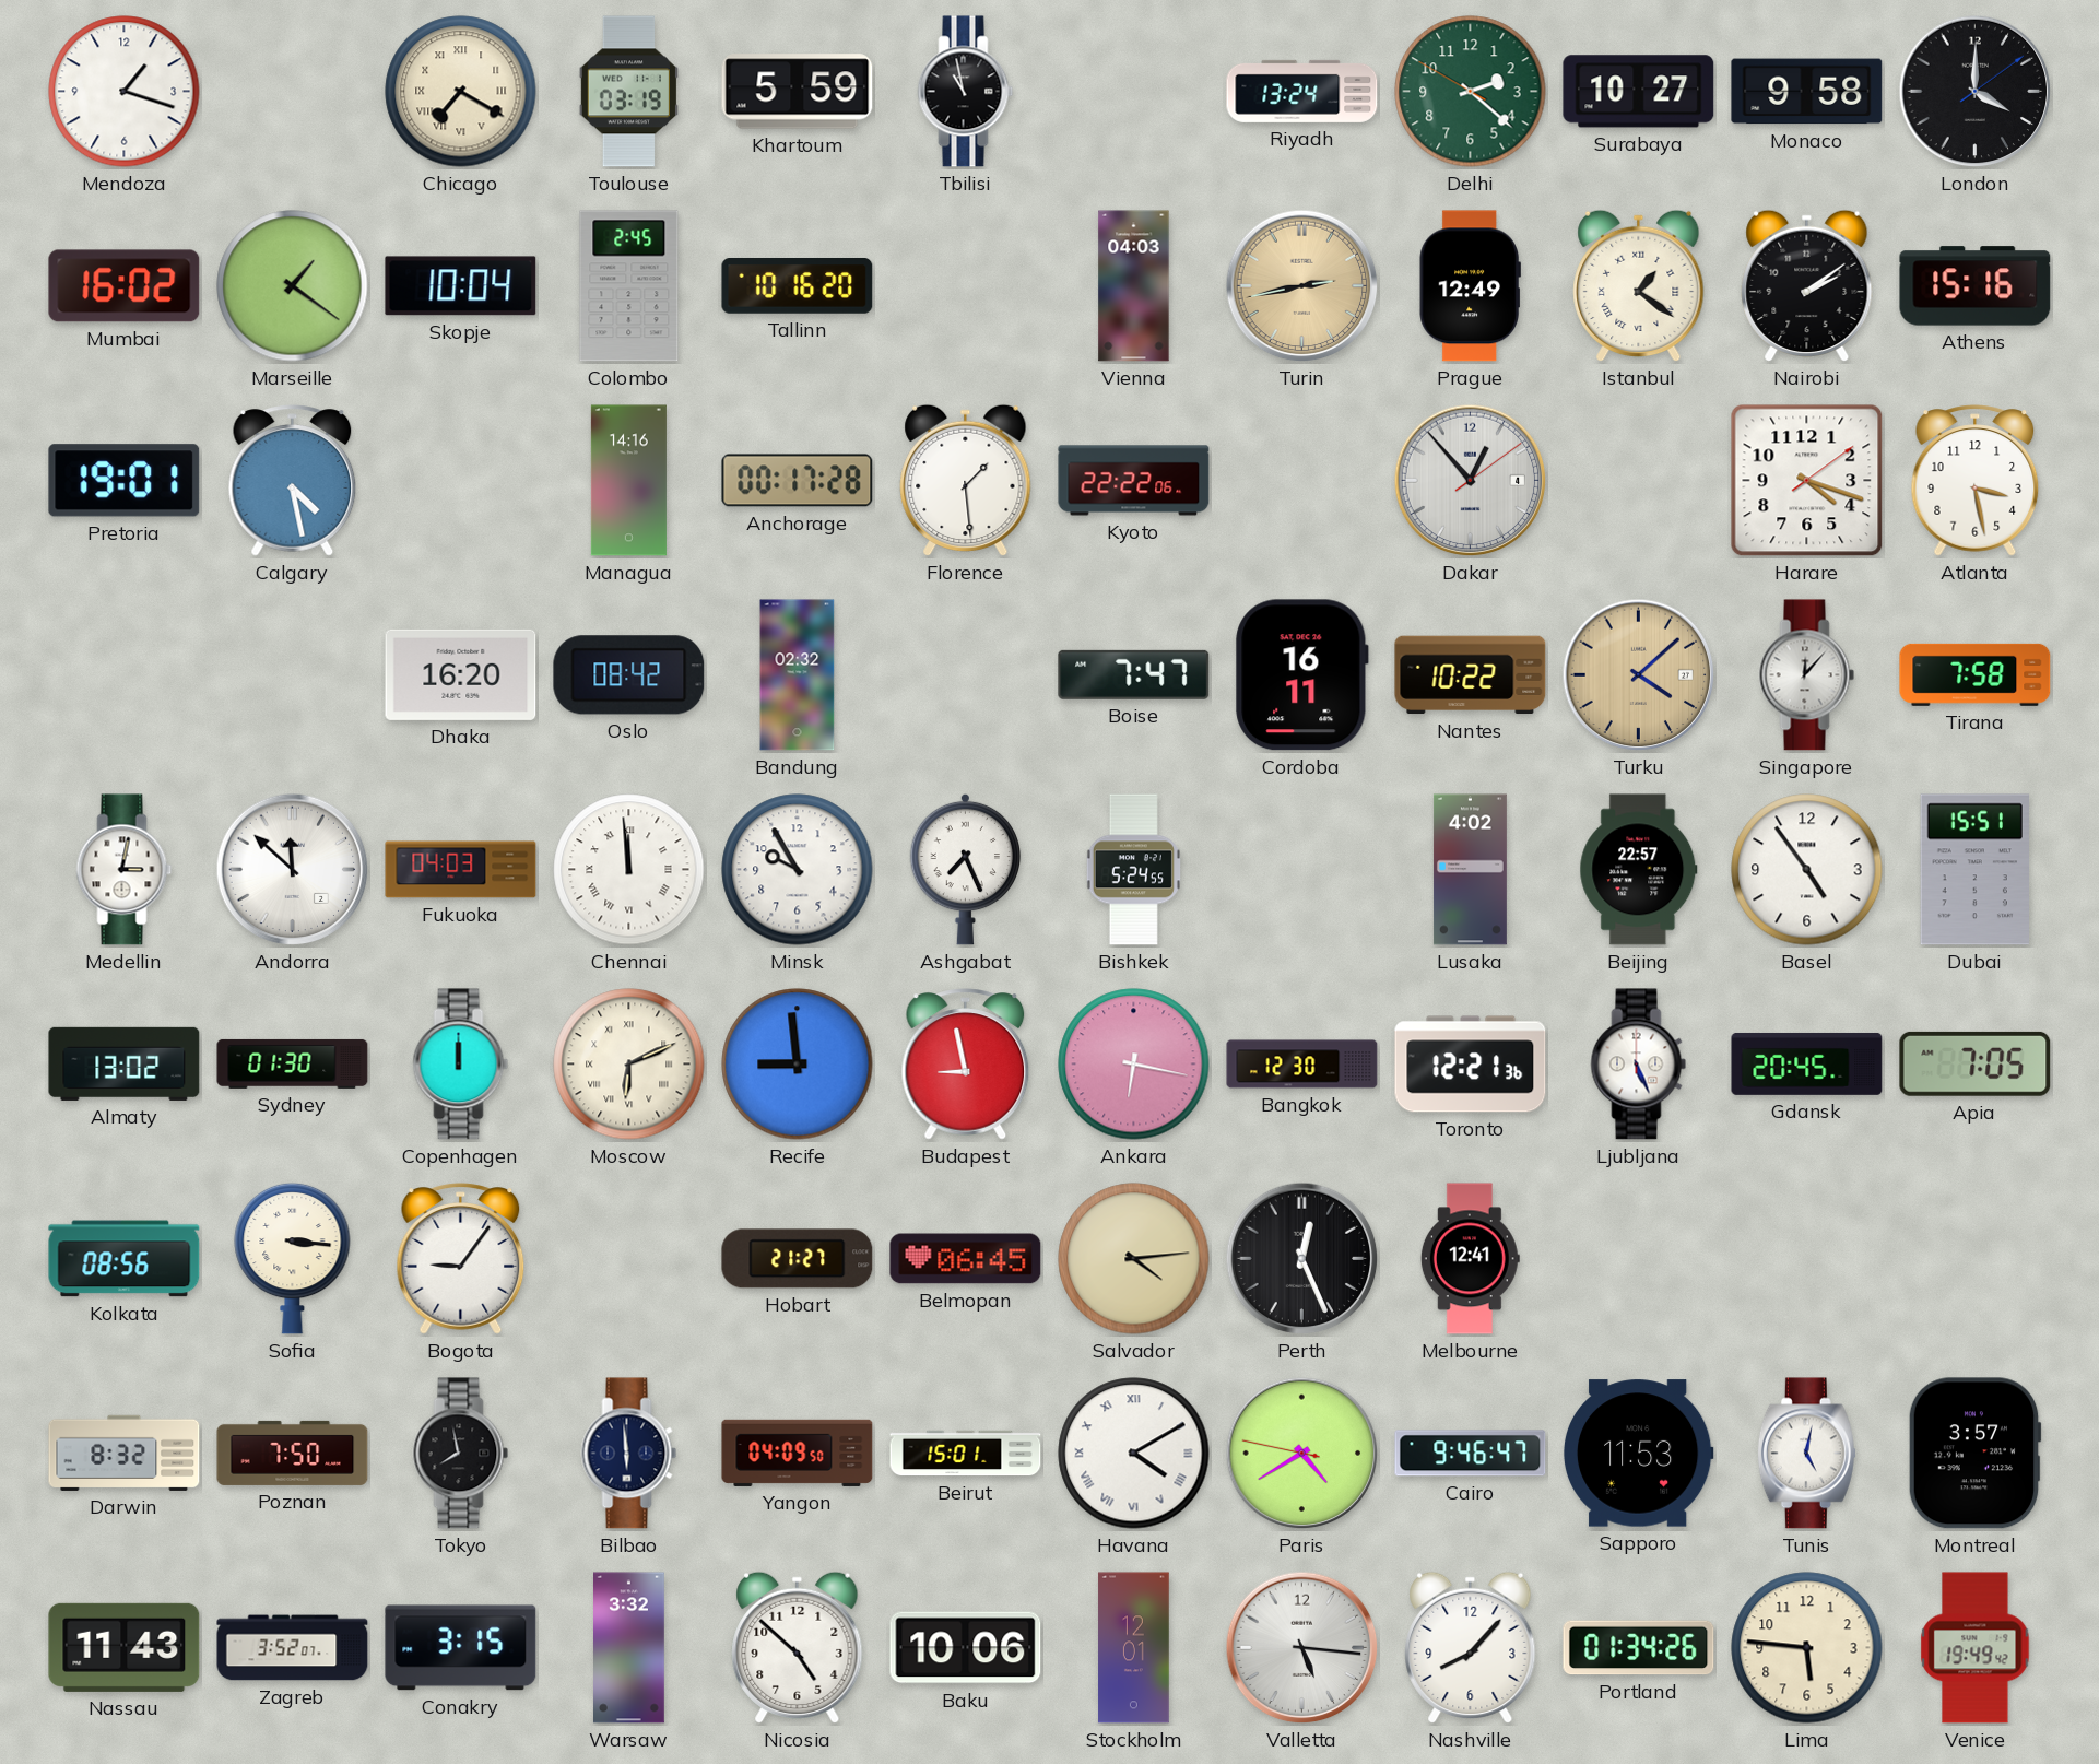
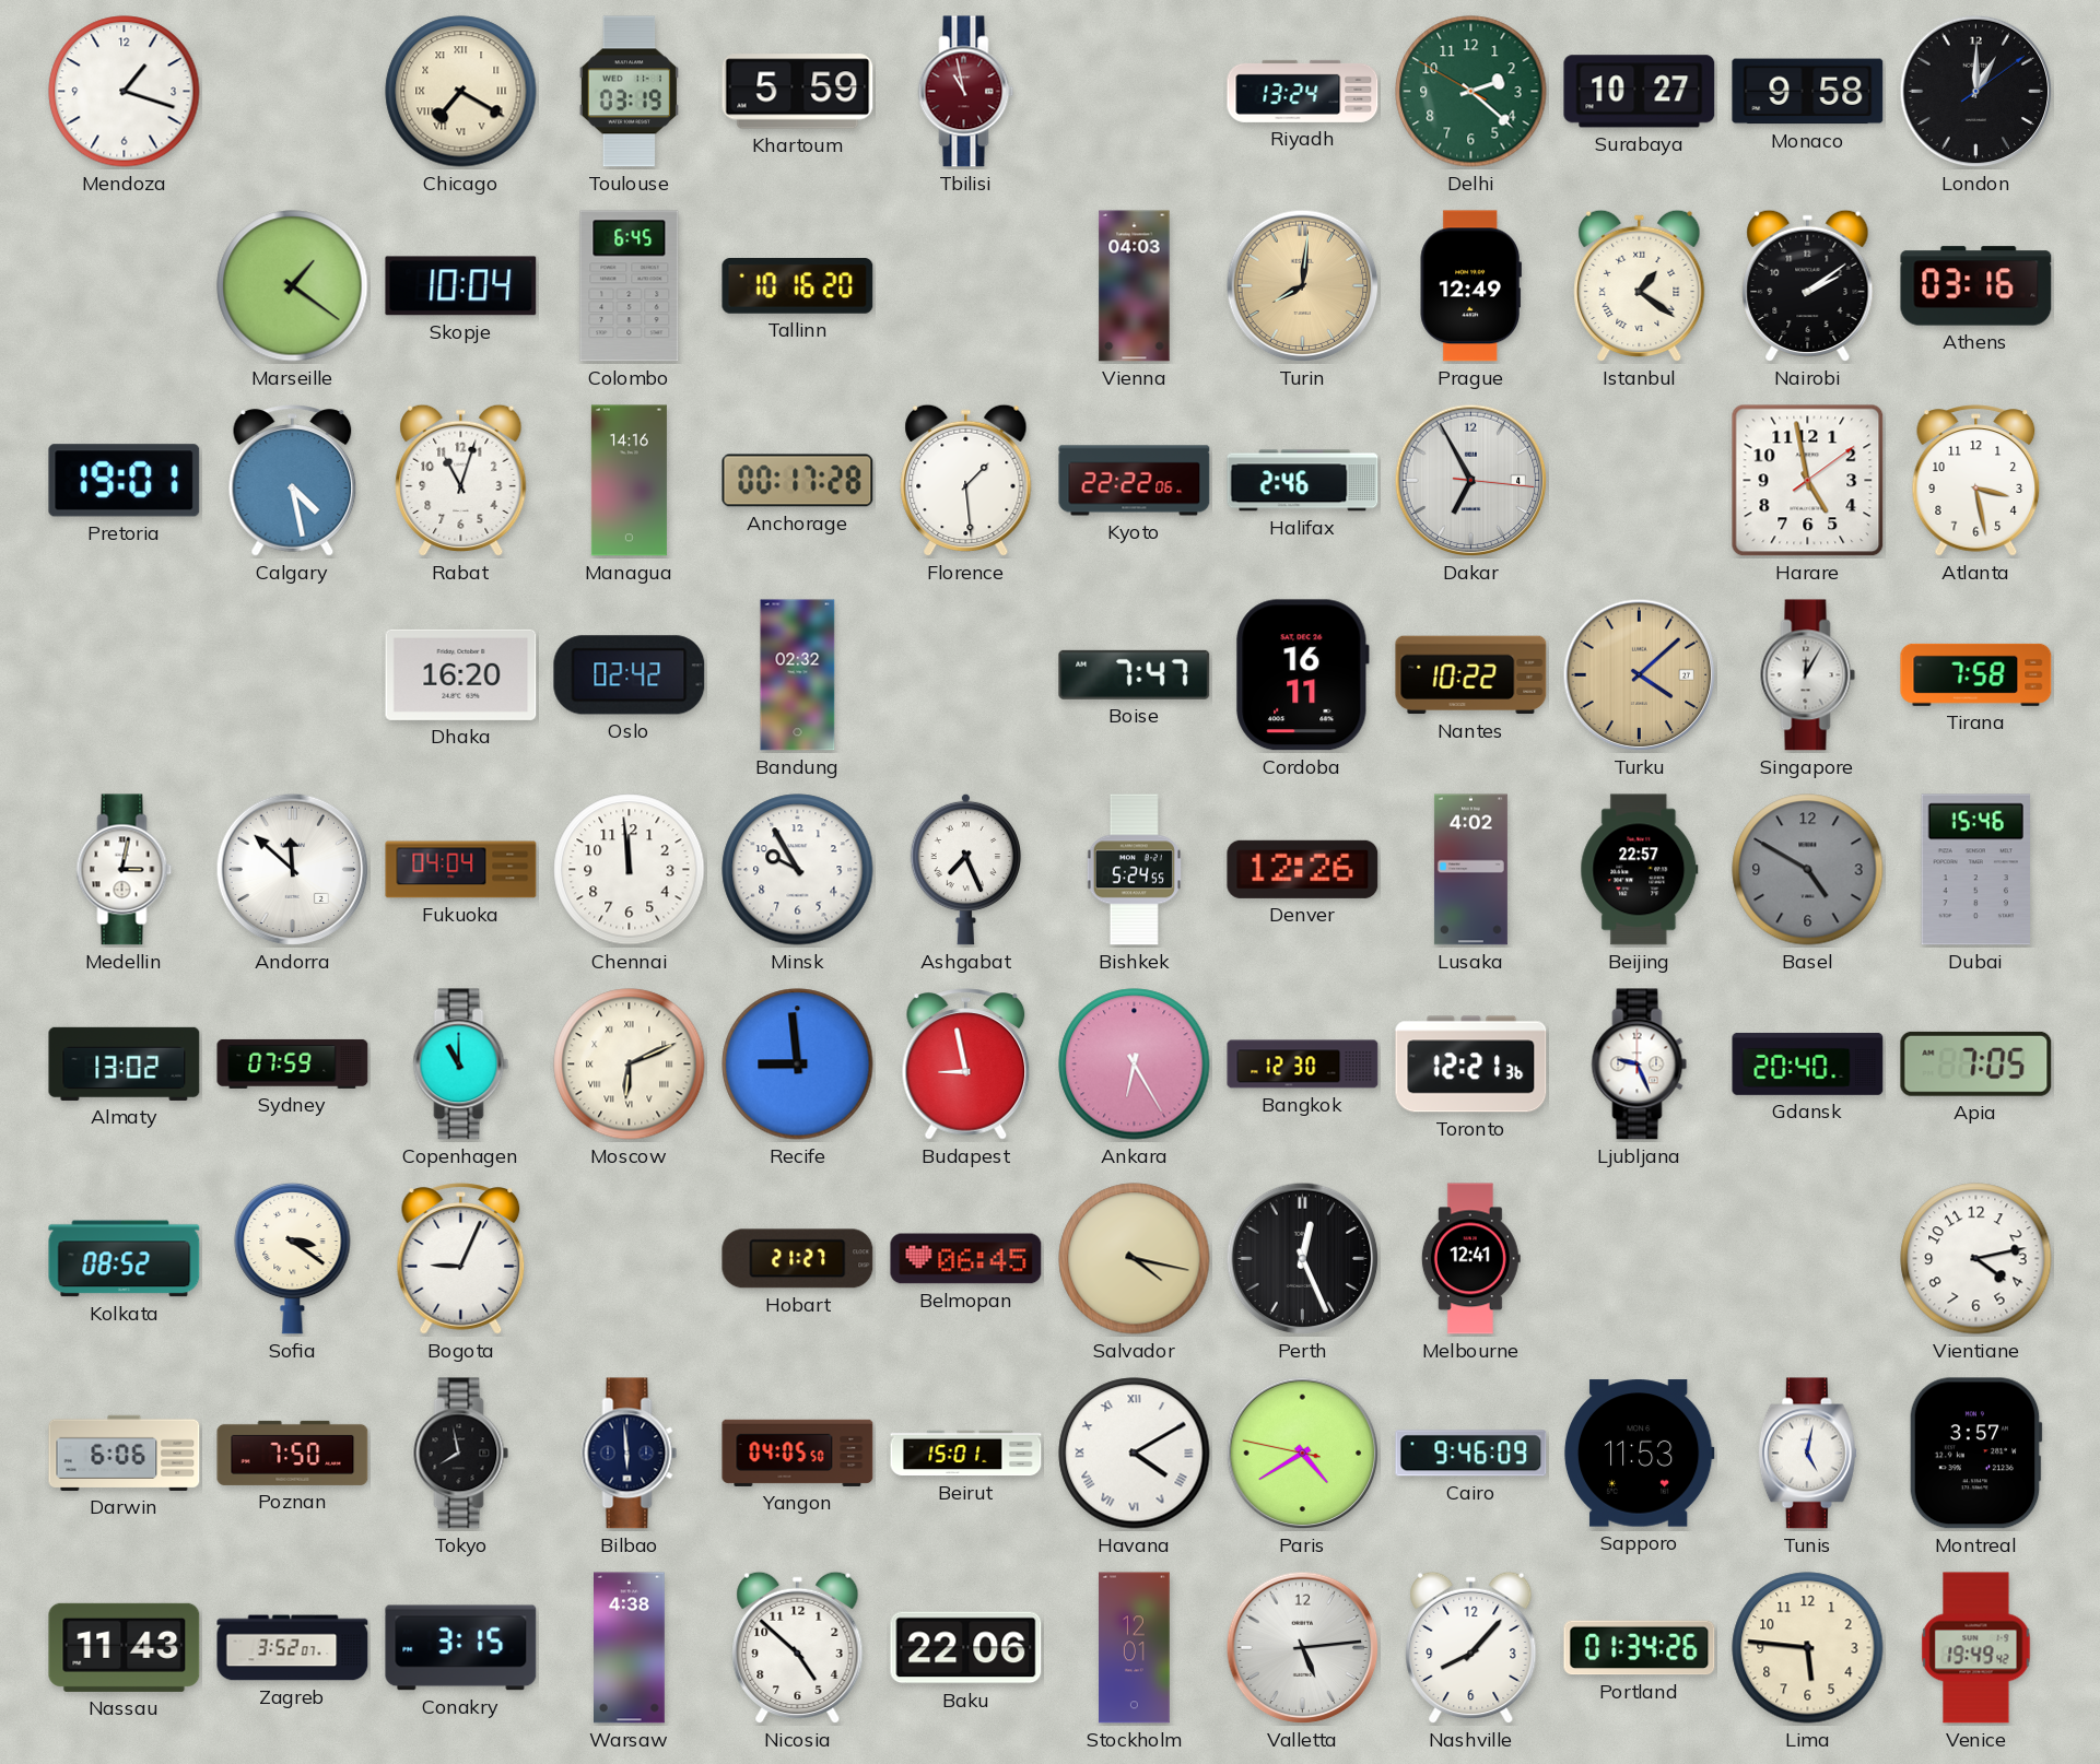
Tbilisi dial: black -> burgundy (966, 92)
London: 4:00 -> 1:00 (1976, 92)
Mumbai: 16:02 -> none (125, 286)
Colombo: 2:45 -> 6:45 (630, 286)
Turin: 2:43 -> 8:01 (1303, 286)
Athens: 15:16 -> 03:16 (1976, 286)
Rabat: none -> 11:03 (461, 481)
Halifax: none -> 2:46 (1303, 481)
Dakar: 12:53 -> 6:55 (1471, 481)
Harare: 4:18 -> 4:58 (1808, 481)
Oslo: 08:42 -> 02:42 (630, 675)
Singapore: 12:07 -> 12:05 (1808, 675)
Fukuoka: 04:03 -> 04:04 (461, 870)
Chennai numerals: Roman -> Arabic (630, 870)
Denver: none -> 12:26 (1303, 869)
Basel: 4:54 -> 4:50 (1808, 870)
Basel dial: white -> grey (1808, 870)
Dubai: 15:51 -> 15:46 (1975, 870)
Sydney: 01:30 -> 07:59 (293, 1063)
Copenhagen: 12:00 -> 11:00 (461, 1065)
Ankara: 6:17 -> 6:25 (1135, 1065)
Ljubljana: 5:26 -> 9:26 (1640, 1065)
Gdansk: 20:45 -> 20:40 (1808, 1063)
Kolkata: 08:56 -> 08:52 (125, 1259)
Sofia: 3:16 -> 3:21 (293, 1258)
Bogota: 9:06 -> 9:04 (461, 1259)
Salvador: 4:14 -> 4:17 (1135, 1259)
Vientiane: none -> 4:13 (1976, 1259)
Darwin: 8:32 -> 6:06 (125, 1453)
Yangon: 04:09 -> 04:05 (798, 1453)
Cairo: 9:46:47 -> 9:46:09 (1471, 1454)
Warsaw: 3:32 -> 4:38 (630, 1648)
Baku: 10:06 -> 22:06 (966, 1648)
Valletta: 5:16 -> 5:14 (1303, 1648)
